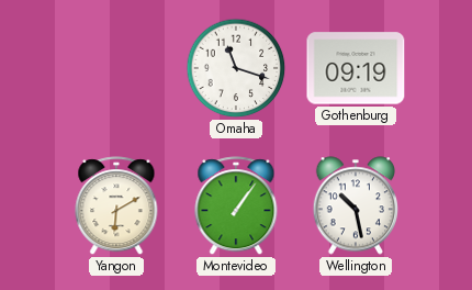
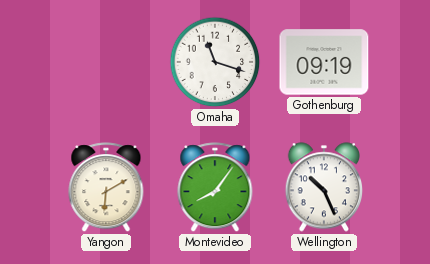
Montevideo: 1:06 -> 8:06 (215, 188)
Wellington: 10:28 -> 10:26 (323, 187)
